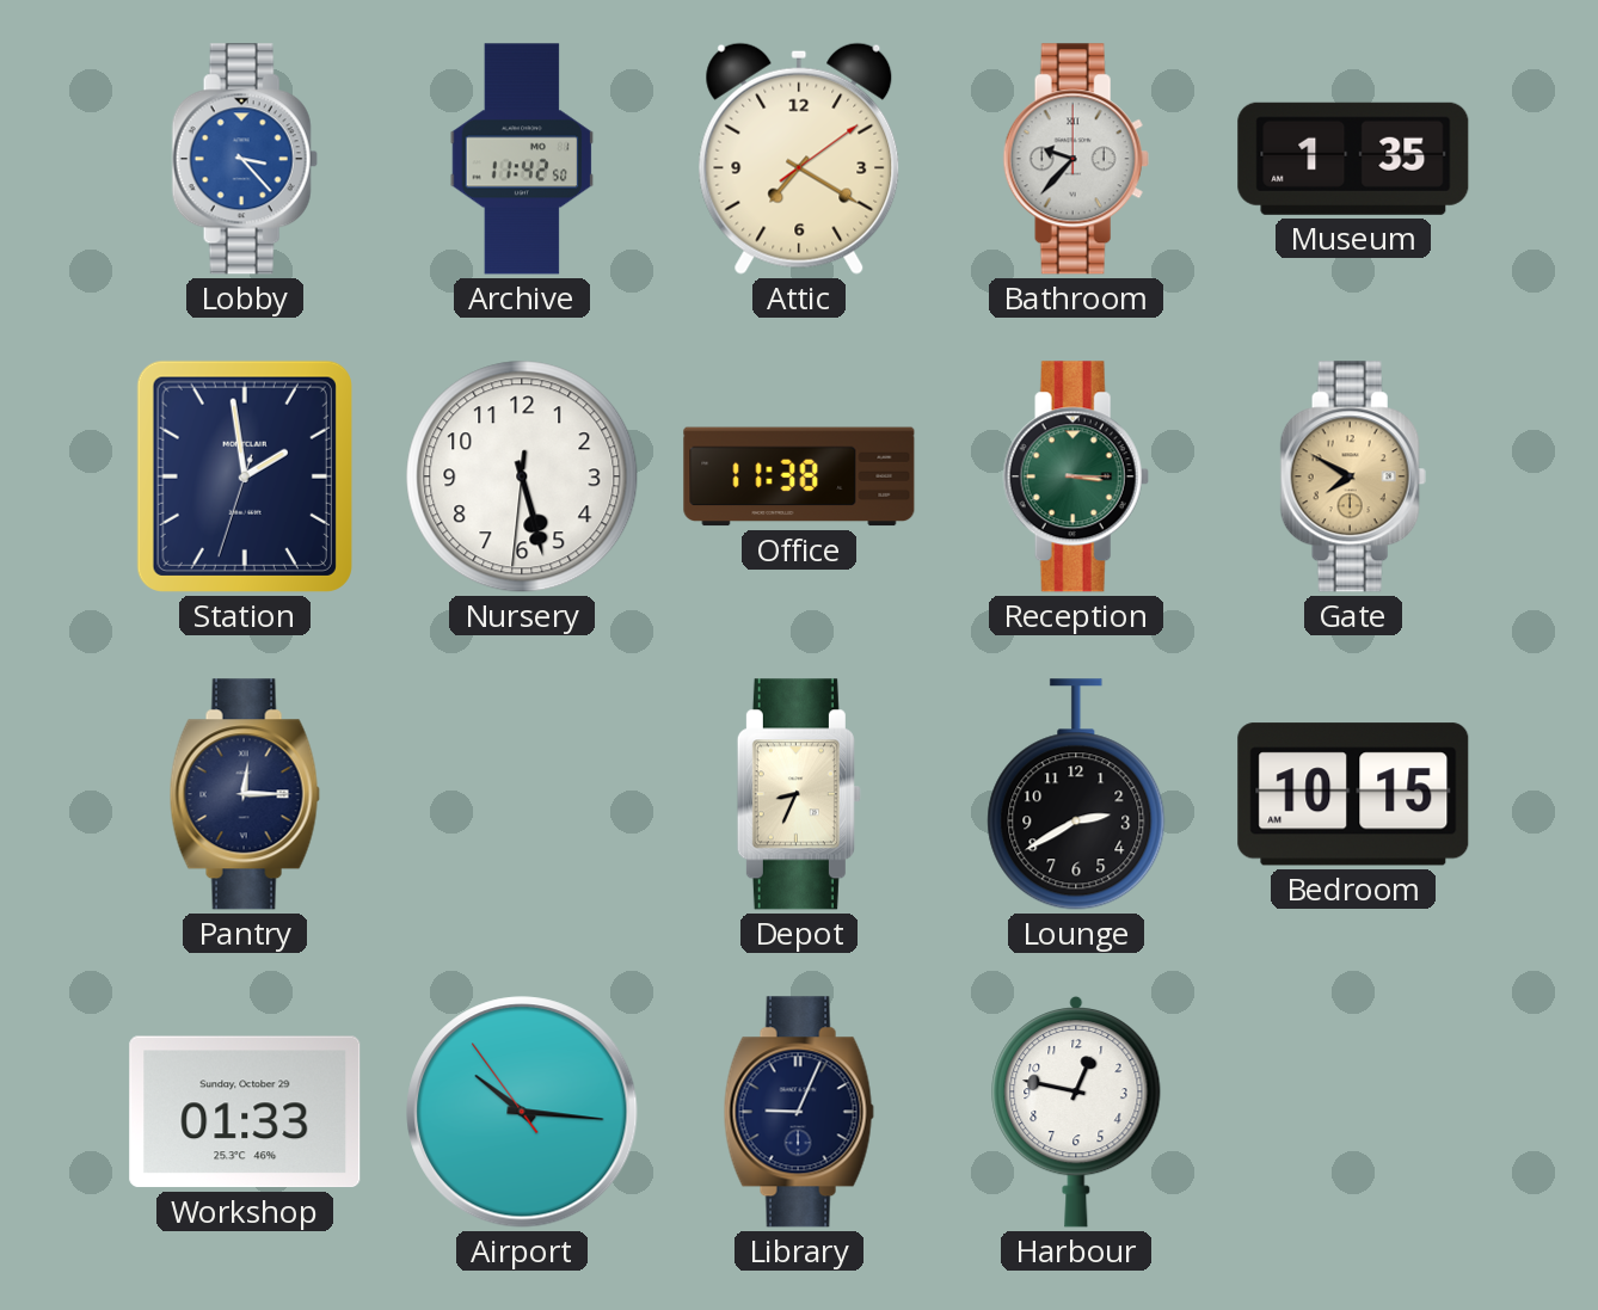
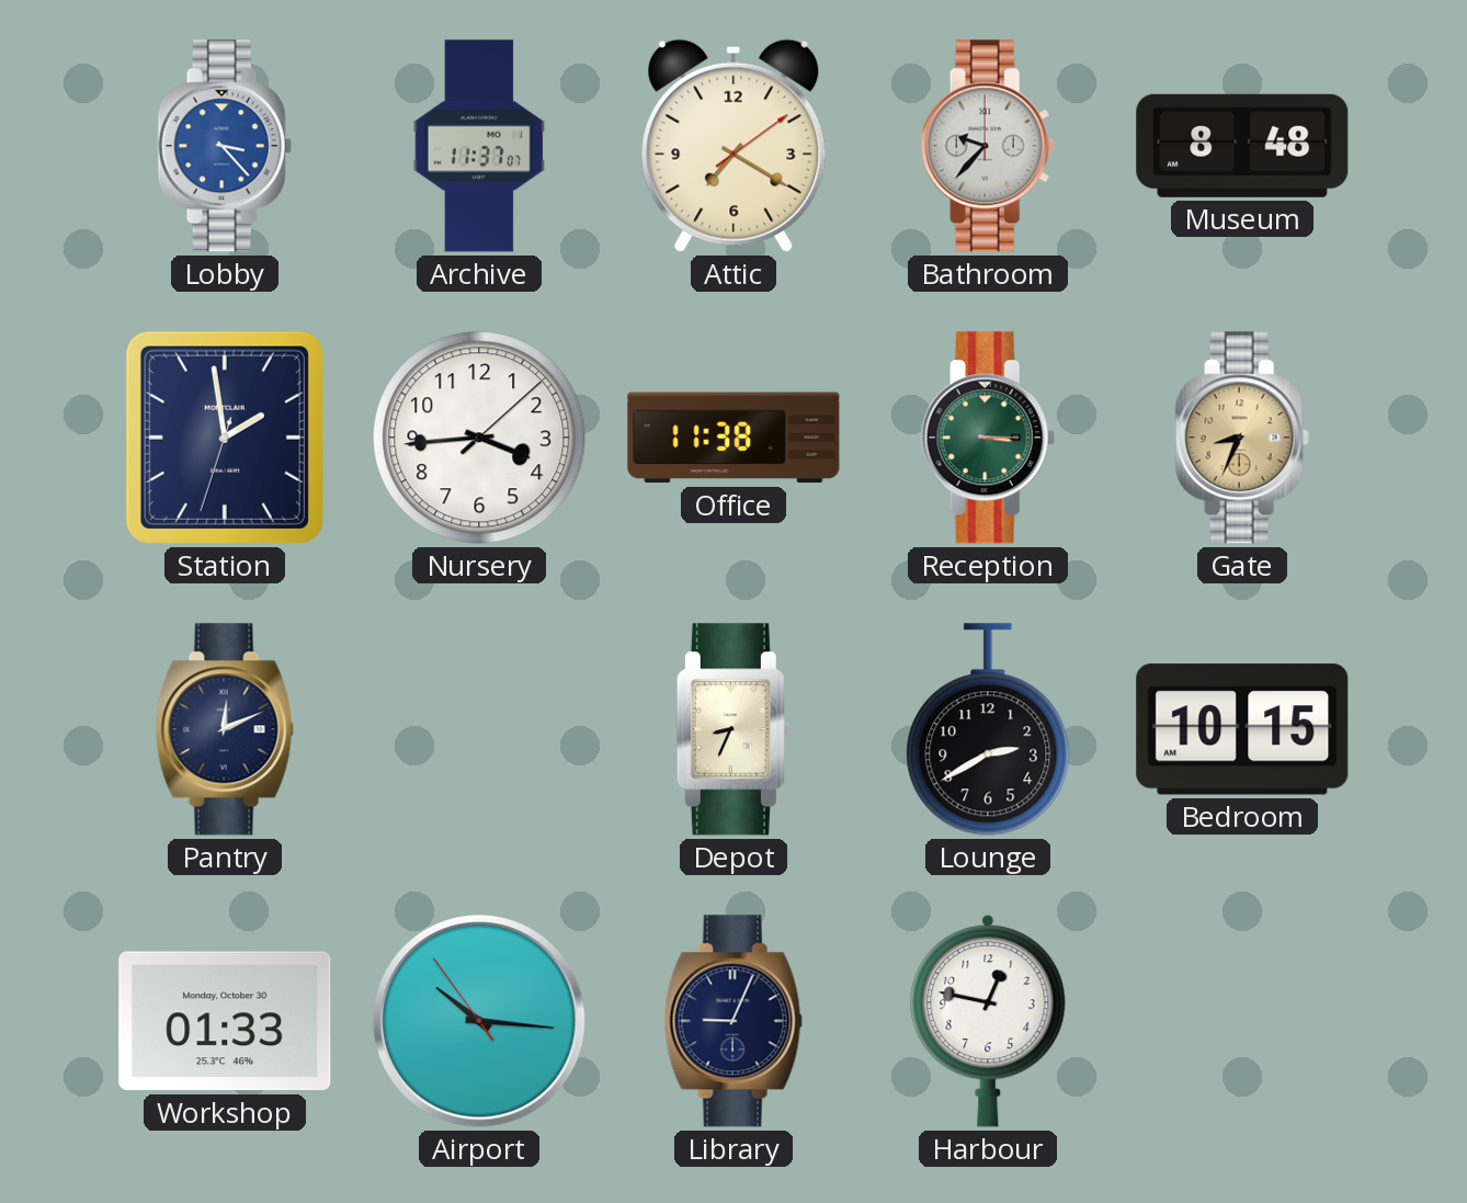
Archive: 11:42 -> 11:37 (479, 146)
Museum: 1:35 -> 8:48 (1242, 146)
Nursery: 5:27 -> 3:44 (479, 438)
Gate: 7:50 -> 8:34 (1242, 438)
Pantry: 12:15 -> 12:11 (225, 729)
Workshop date: Sunday, October 29 -> Monday, October 30 (225, 1021)
